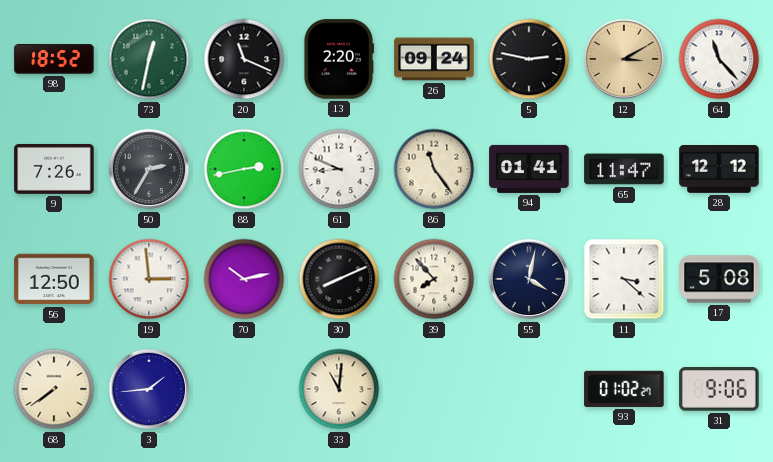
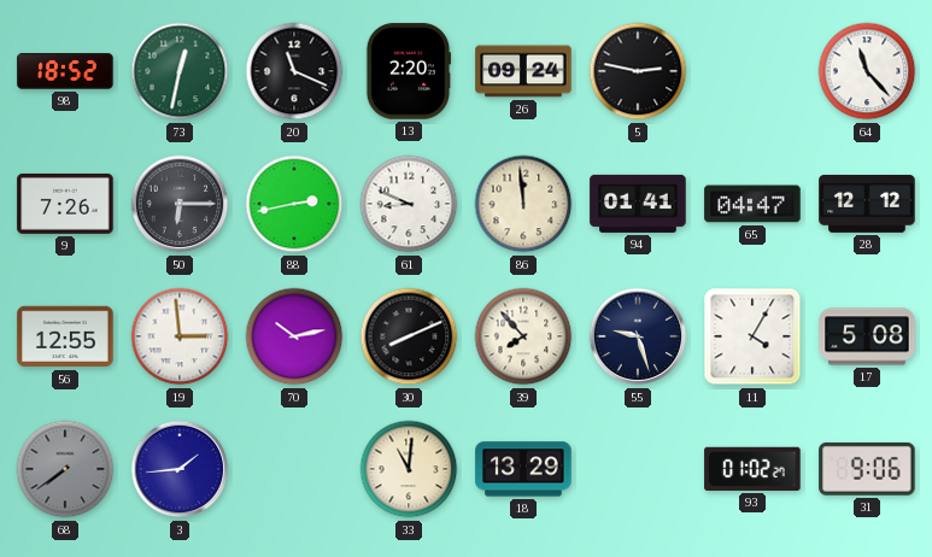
12: 3:10 -> none (624, 59)
50: 2:35 -> 6:15 (180, 204)
86: 11:24 -> 11:59 (523, 204)
65: 11:47 -> 04:47 (752, 204)
56: 12:50 -> 12:55 (65, 336)
55: 4:02 -> 9:27 (638, 336)
11: 3:22 -> 4:05 (752, 336)
68 dial: cream -> grey (65, 469)
18: none -> 13:29 (523, 469)
